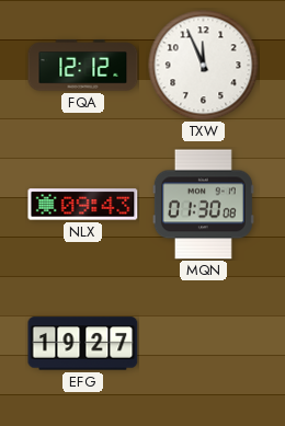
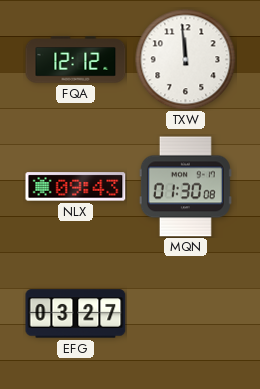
TXW: 11:56 -> 11:59 (186, 60)
EFG: 19:27 -> 03:27 (76, 314)
